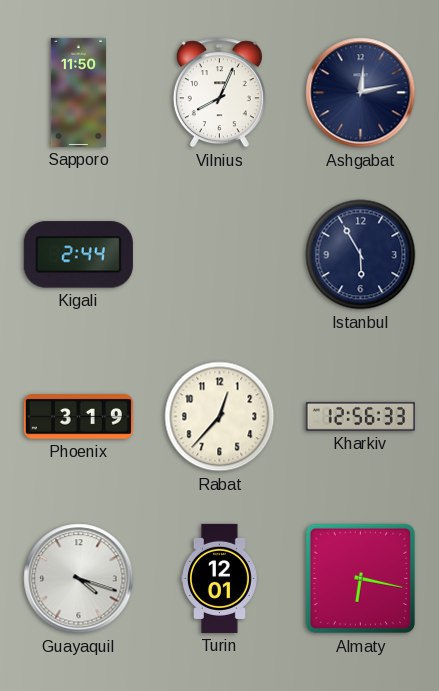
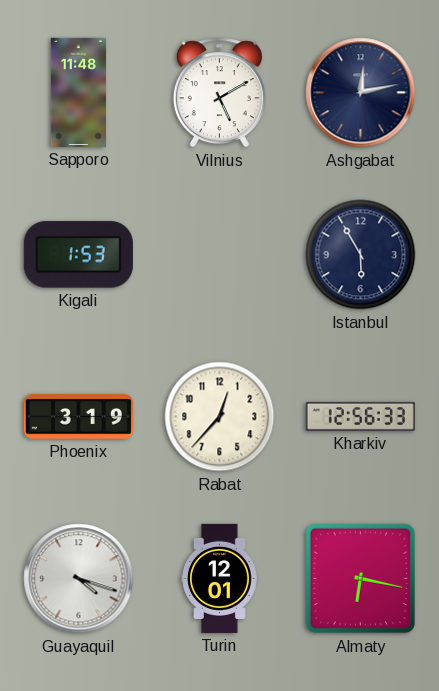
Sapporo: 11:50 -> 11:48 (78, 92)
Vilnius: 8:04 -> 5:10 (219, 93)
Kigali: 2:44 -> 1:53 (78, 255)
